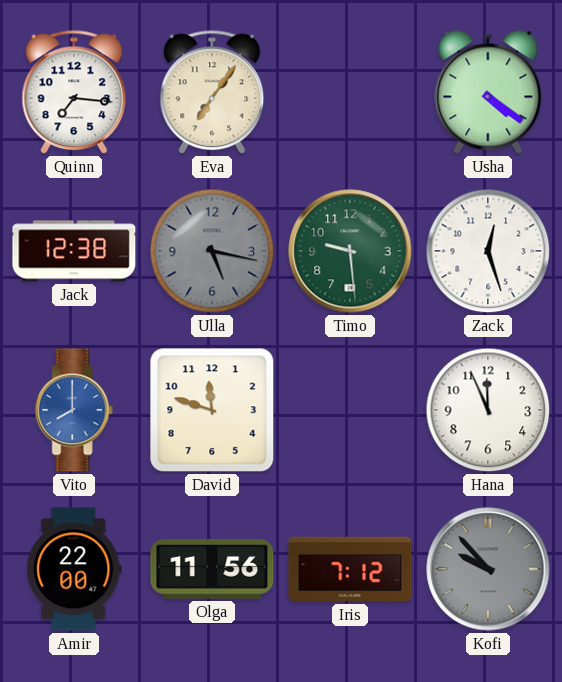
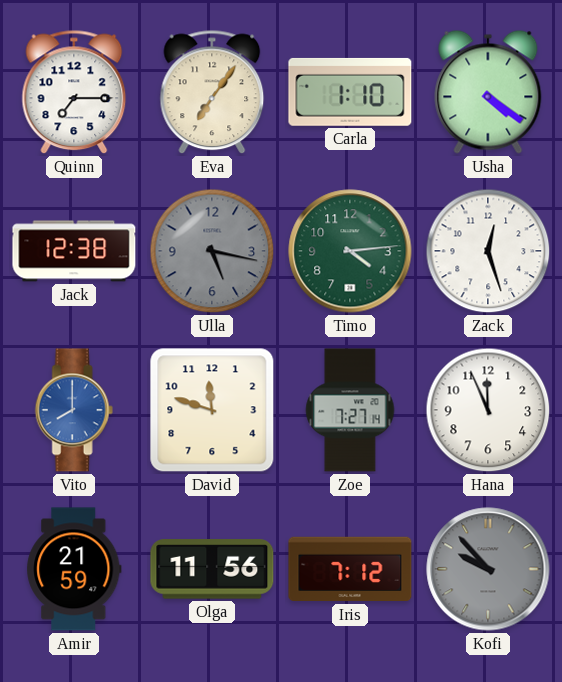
Quinn: 7:16 -> 7:15 (74, 92)
Carla: none -> 1:10 (350, 92)
Timo: 9:29 -> 4:14 (350, 251)
Zoe: none -> 7:27 (350, 410)
Amir: 22:00 -> 21:59 (74, 569)
